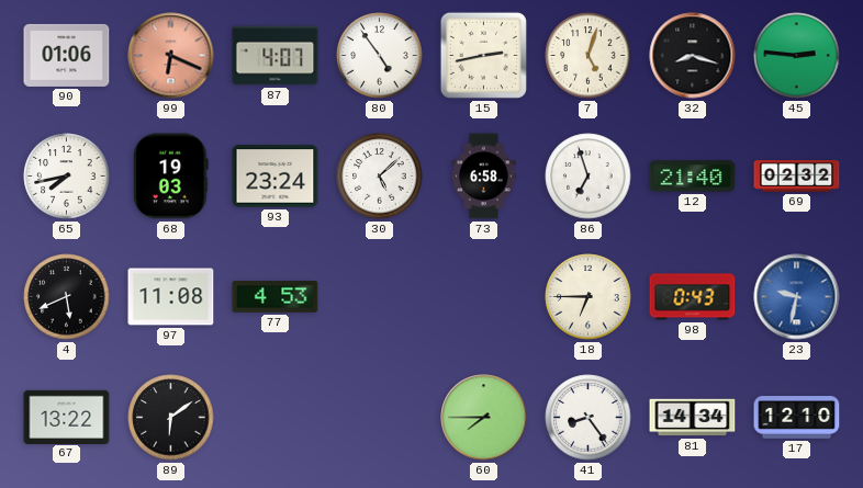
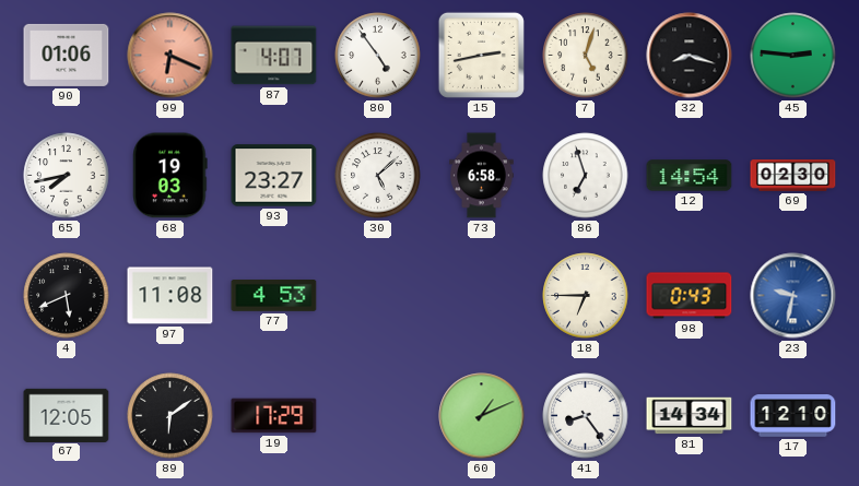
93: 23:24 -> 23:27 (274, 176)
12: 21:40 -> 14:54 (690, 176)
69: 02:32 -> 02:30 (793, 176)
67: 13:22 -> 12:05 (67, 415)
19: none -> 17:29 (274, 416)
60: 7:45 -> 1:11 (482, 416)
